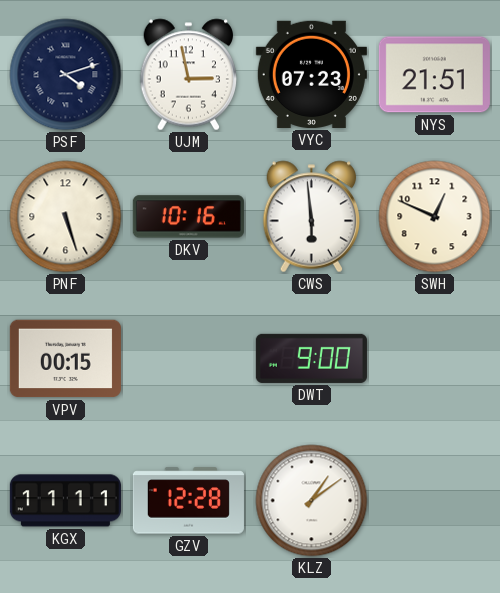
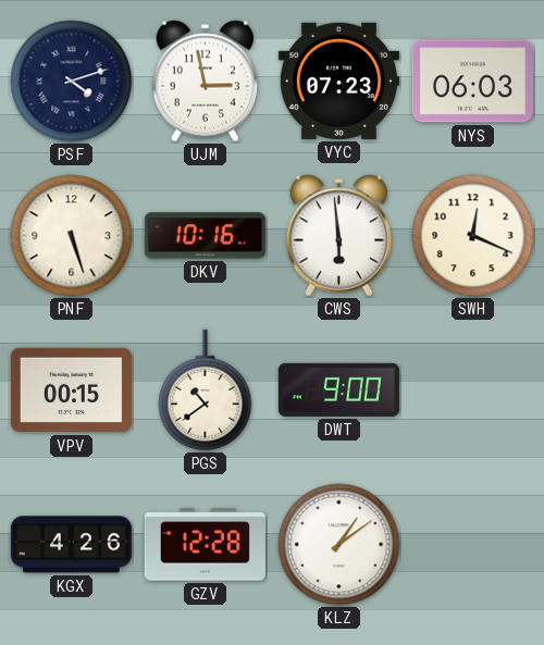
NYS: 21:51 -> 06:03 (472, 82)
SWH: 12:49 -> 12:19 (473, 236)
PGS: none -> 10:39 (206, 390)
KGX: 11:11 -> 4:26 (71, 545)
